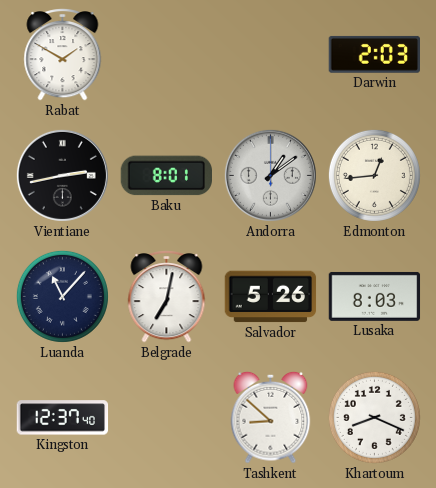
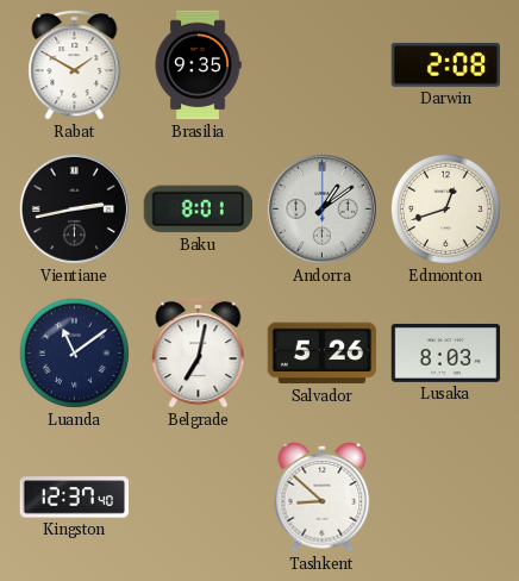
Brasilia: none -> 9:35 (198, 65)
Darwin: 2:03 -> 2:08 (445, 64)
Edmonton: 12:44 -> 12:42 (445, 208)
Luanda: 11:07 -> 11:09 (74, 352)
Khartoum: 8:19 -> none (374, 417)
